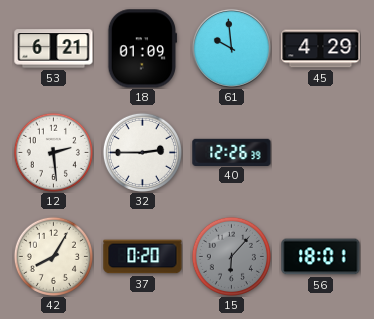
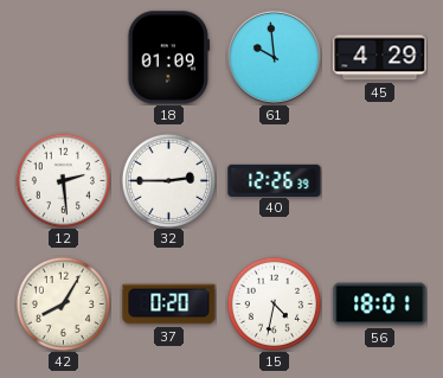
53: 6:21 -> none (54, 49)
15: 6:07 -> 4:32 (274, 303)
15 dial: grey -> white (274, 303)
